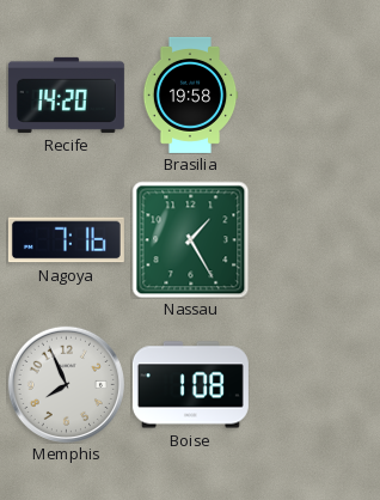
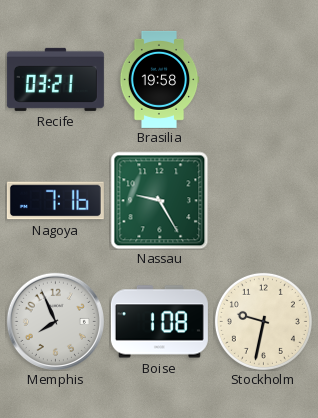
Recife: 14:20 -> 03:21 (55, 79)
Nassau: 1:25 -> 9:25 (159, 200)
Stockholm: none -> 9:32 (263, 321)
